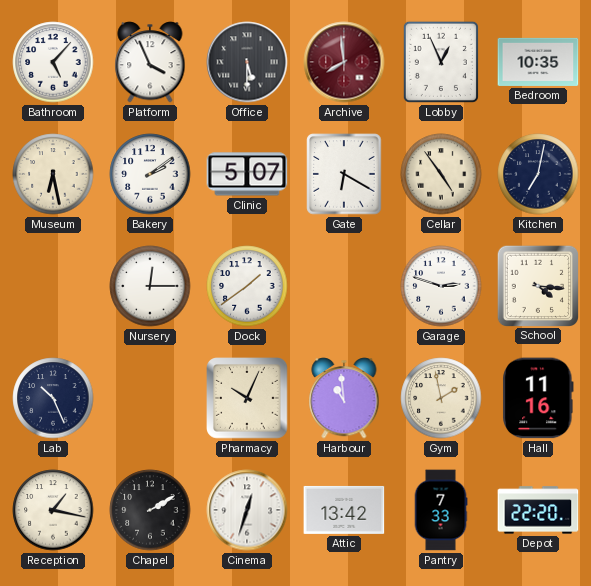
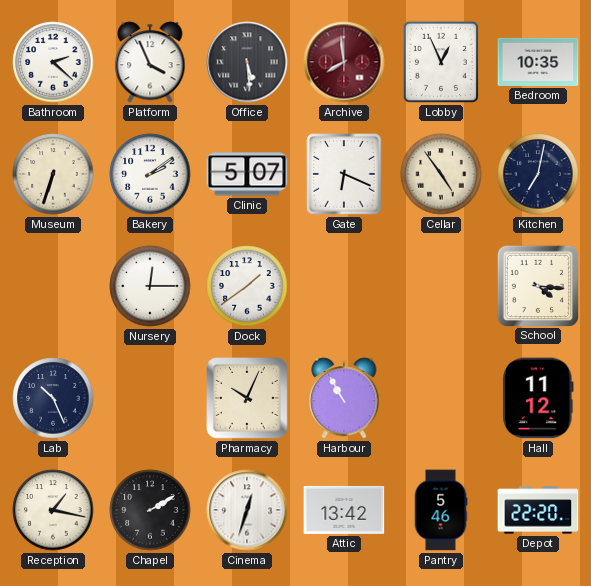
Bathroom: 5:07 -> 2:22 (53, 62)
Office: 5:30 -> 5:29 (247, 62)
Museum: 6:28 -> 6:33 (53, 174)
Gate: 6:20 -> 6:19 (344, 174)
Garage: 2:48 -> none (441, 286)
Harbour: 10:59 -> 10:55 (344, 398)
Gym: 1:58 -> none (441, 398)
Hall: 11:16 -> 11:12 (538, 398)
Pantry: 7:33 -> 5:46 (441, 510)
